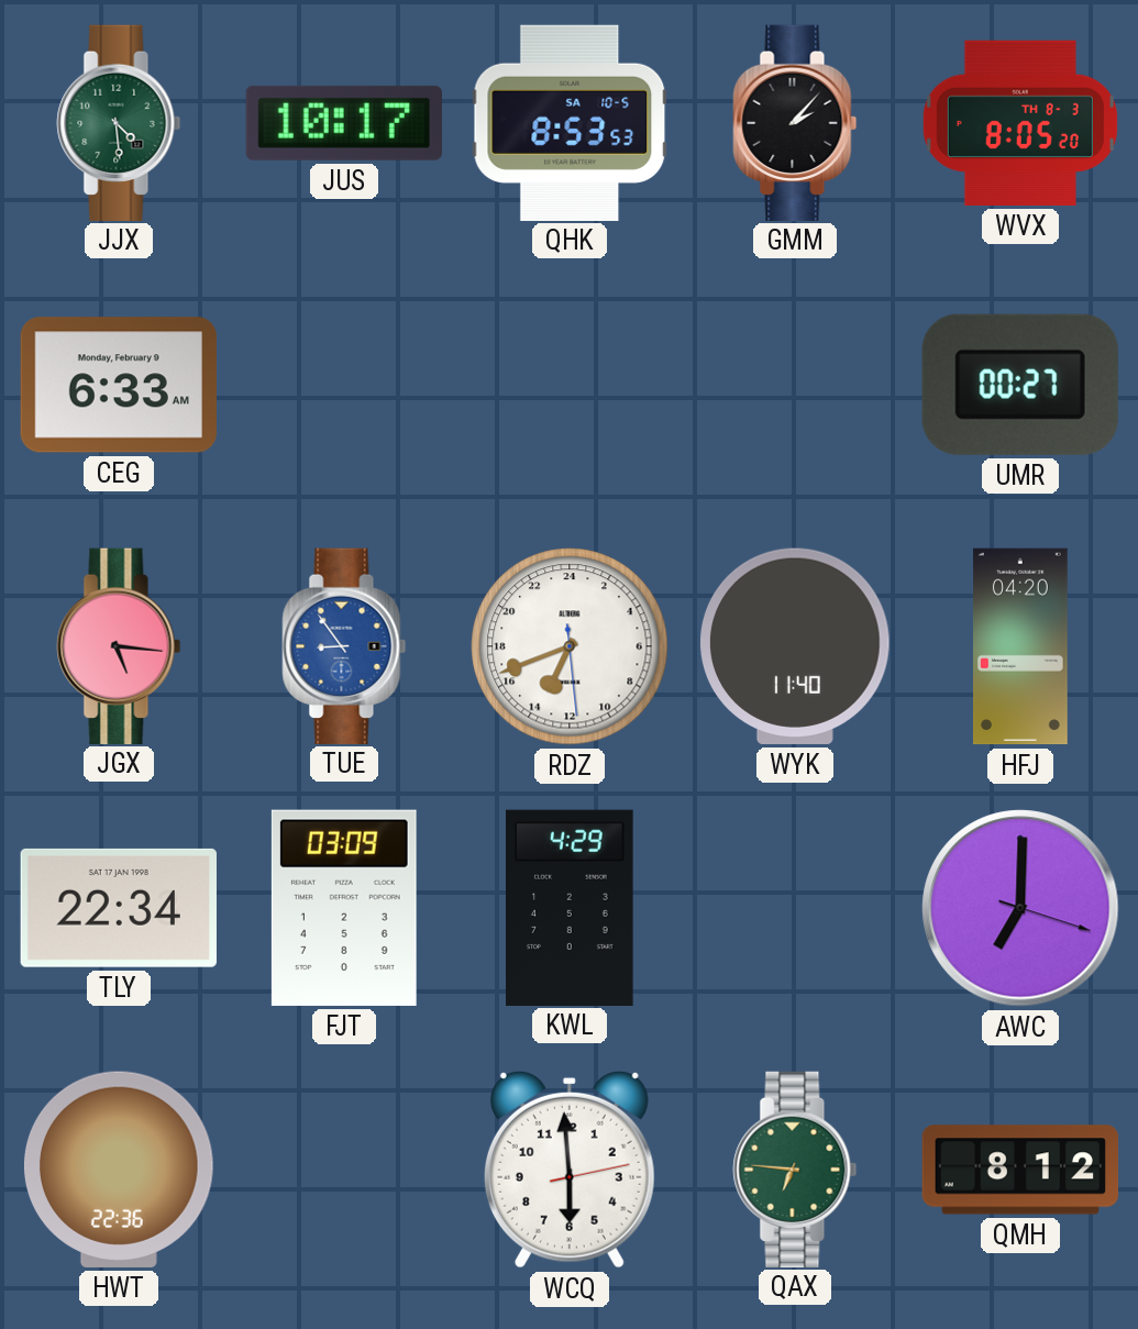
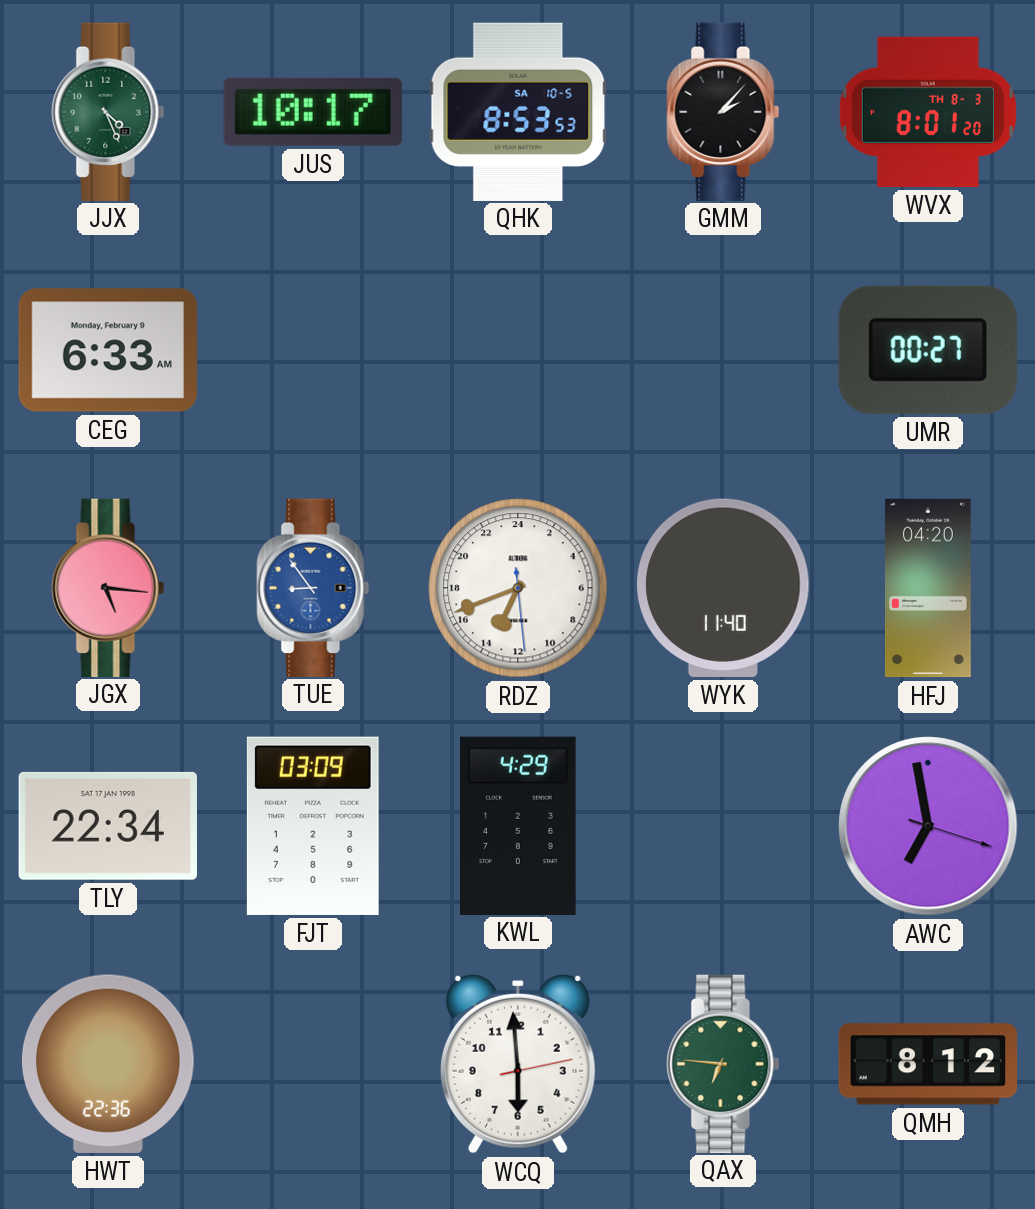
JJX: 4:29 -> 4:26 (108, 111)
WVX: 8:05 -> 8:01 (928, 112)
AWC: 7:00 -> 6:58 (928, 826)
